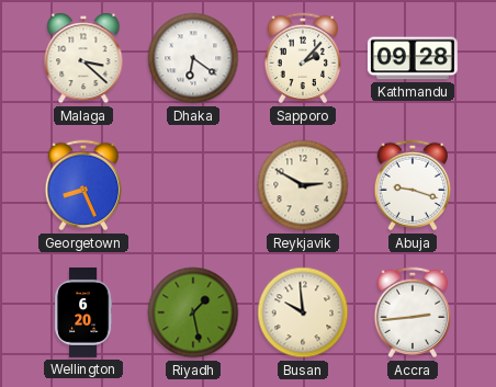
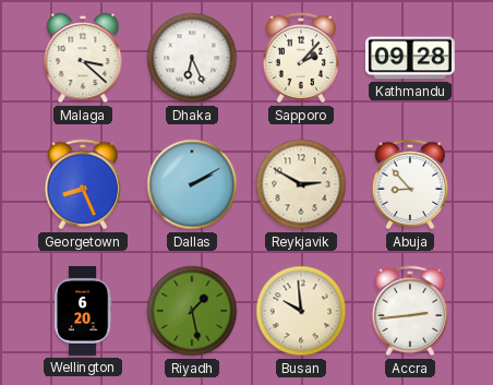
Dhaka: 6:21 -> 6:26 (192, 58)
Dallas: none -> 2:10 (192, 184)
Abuja: 9:18 -> 8:53 (410, 184)
